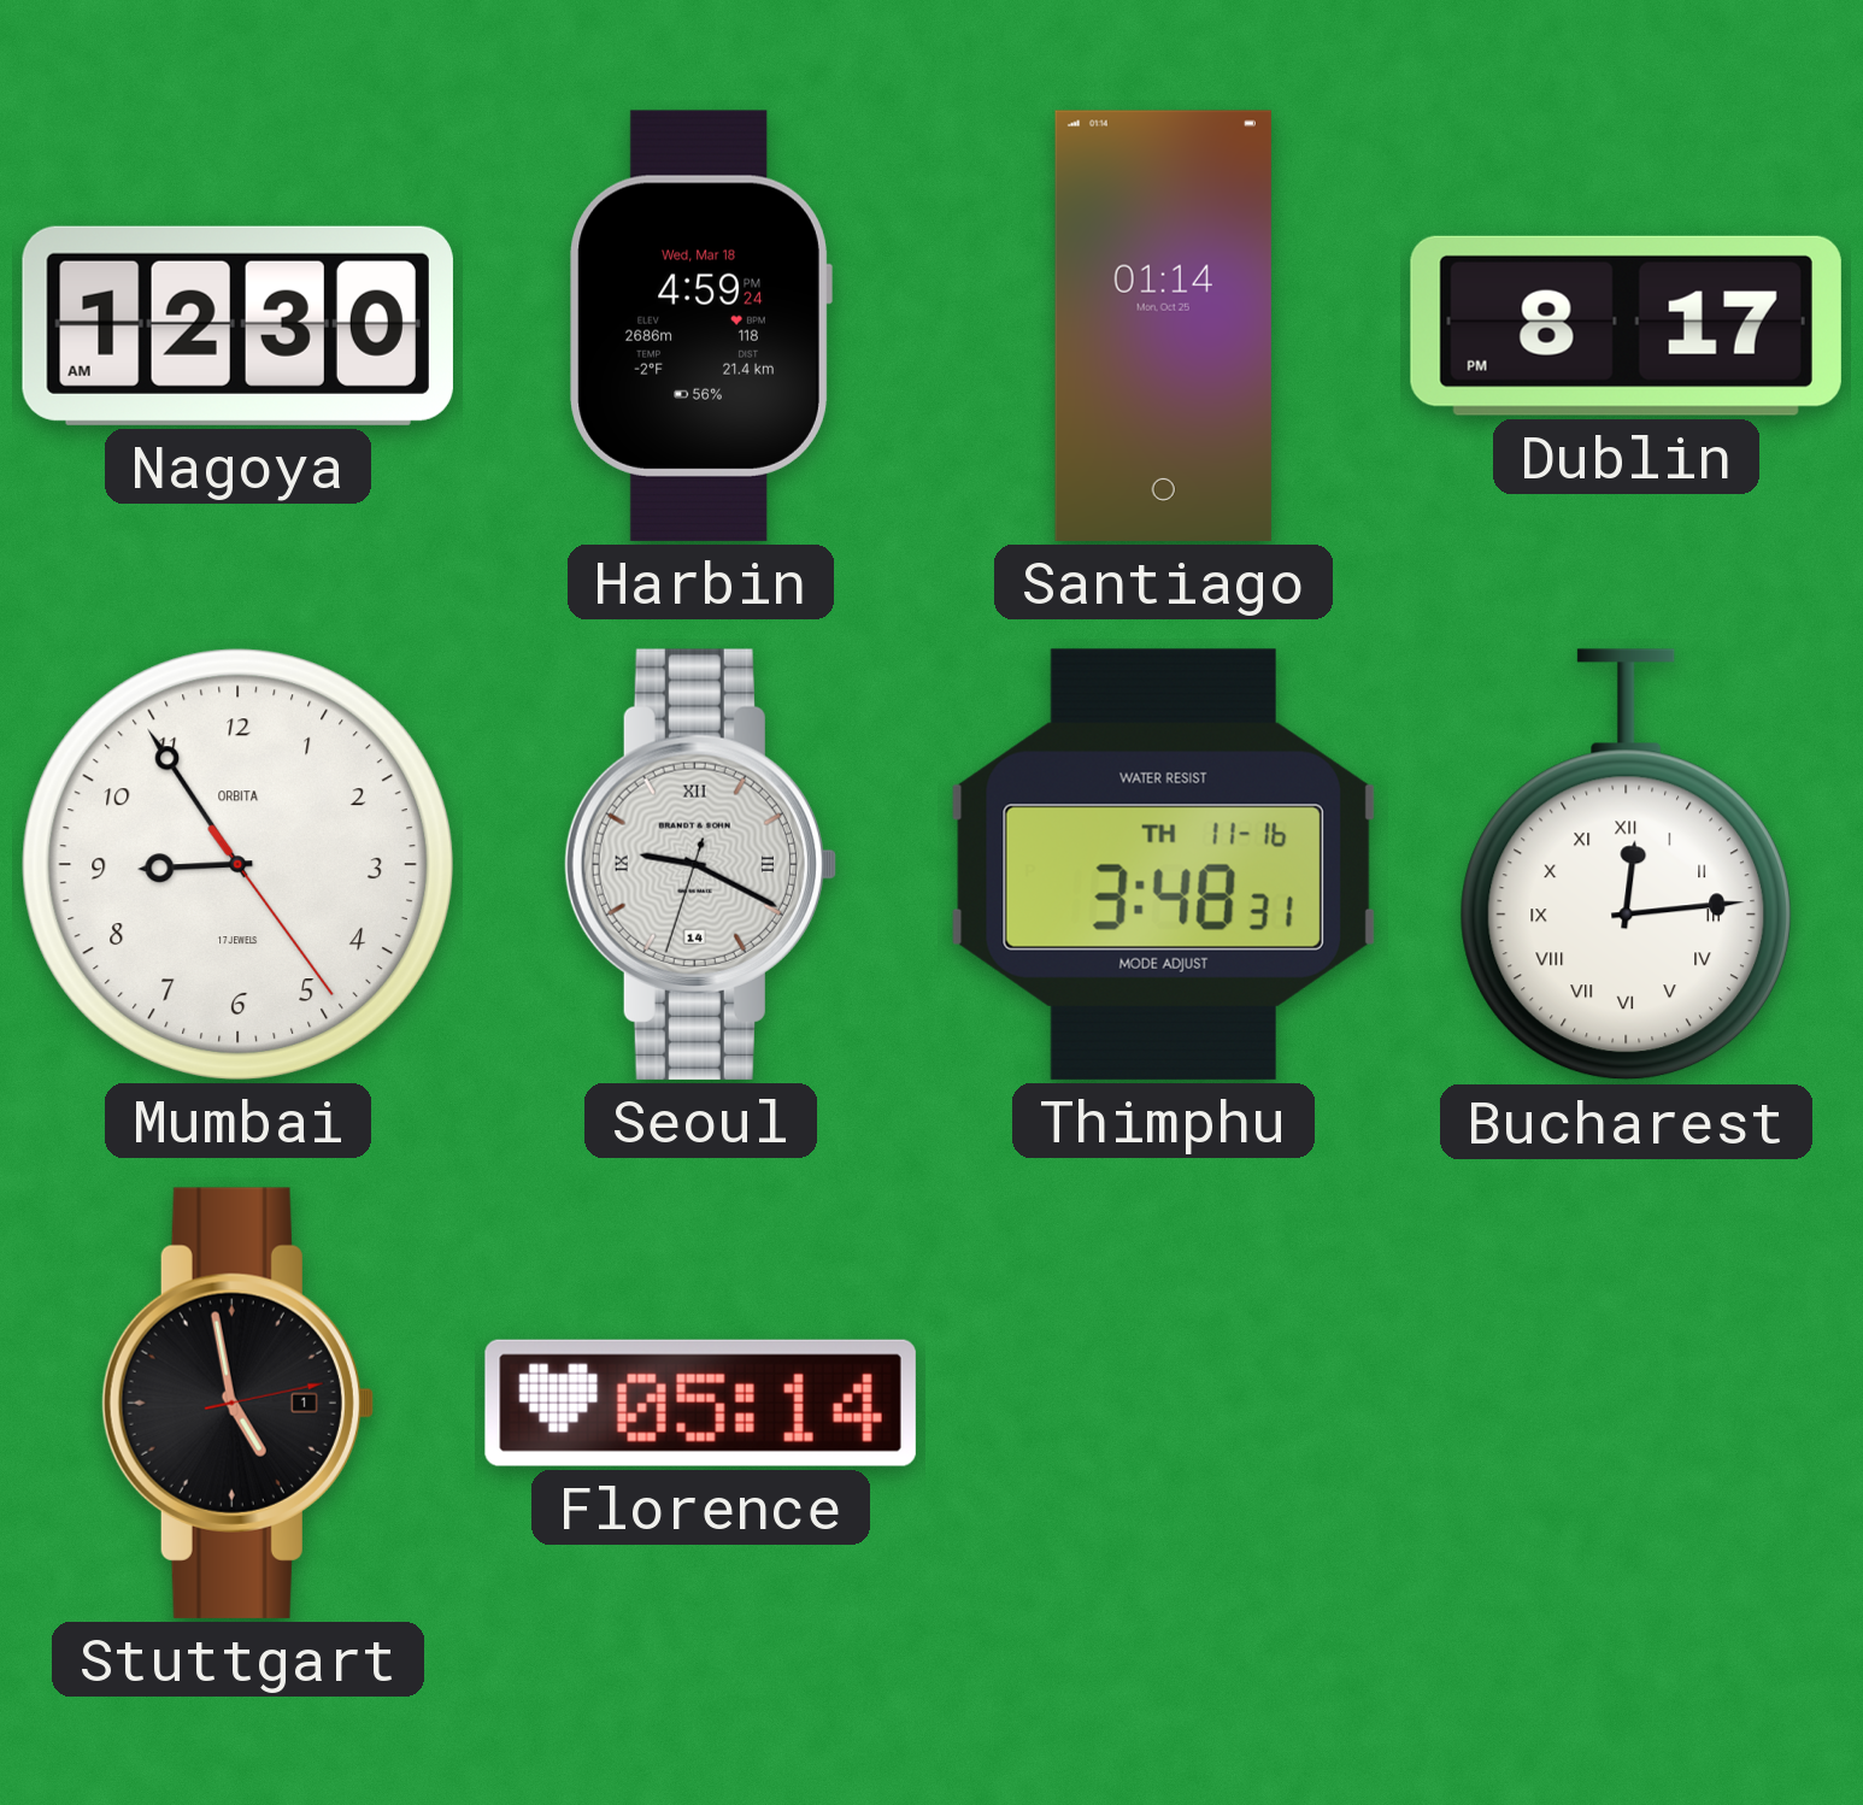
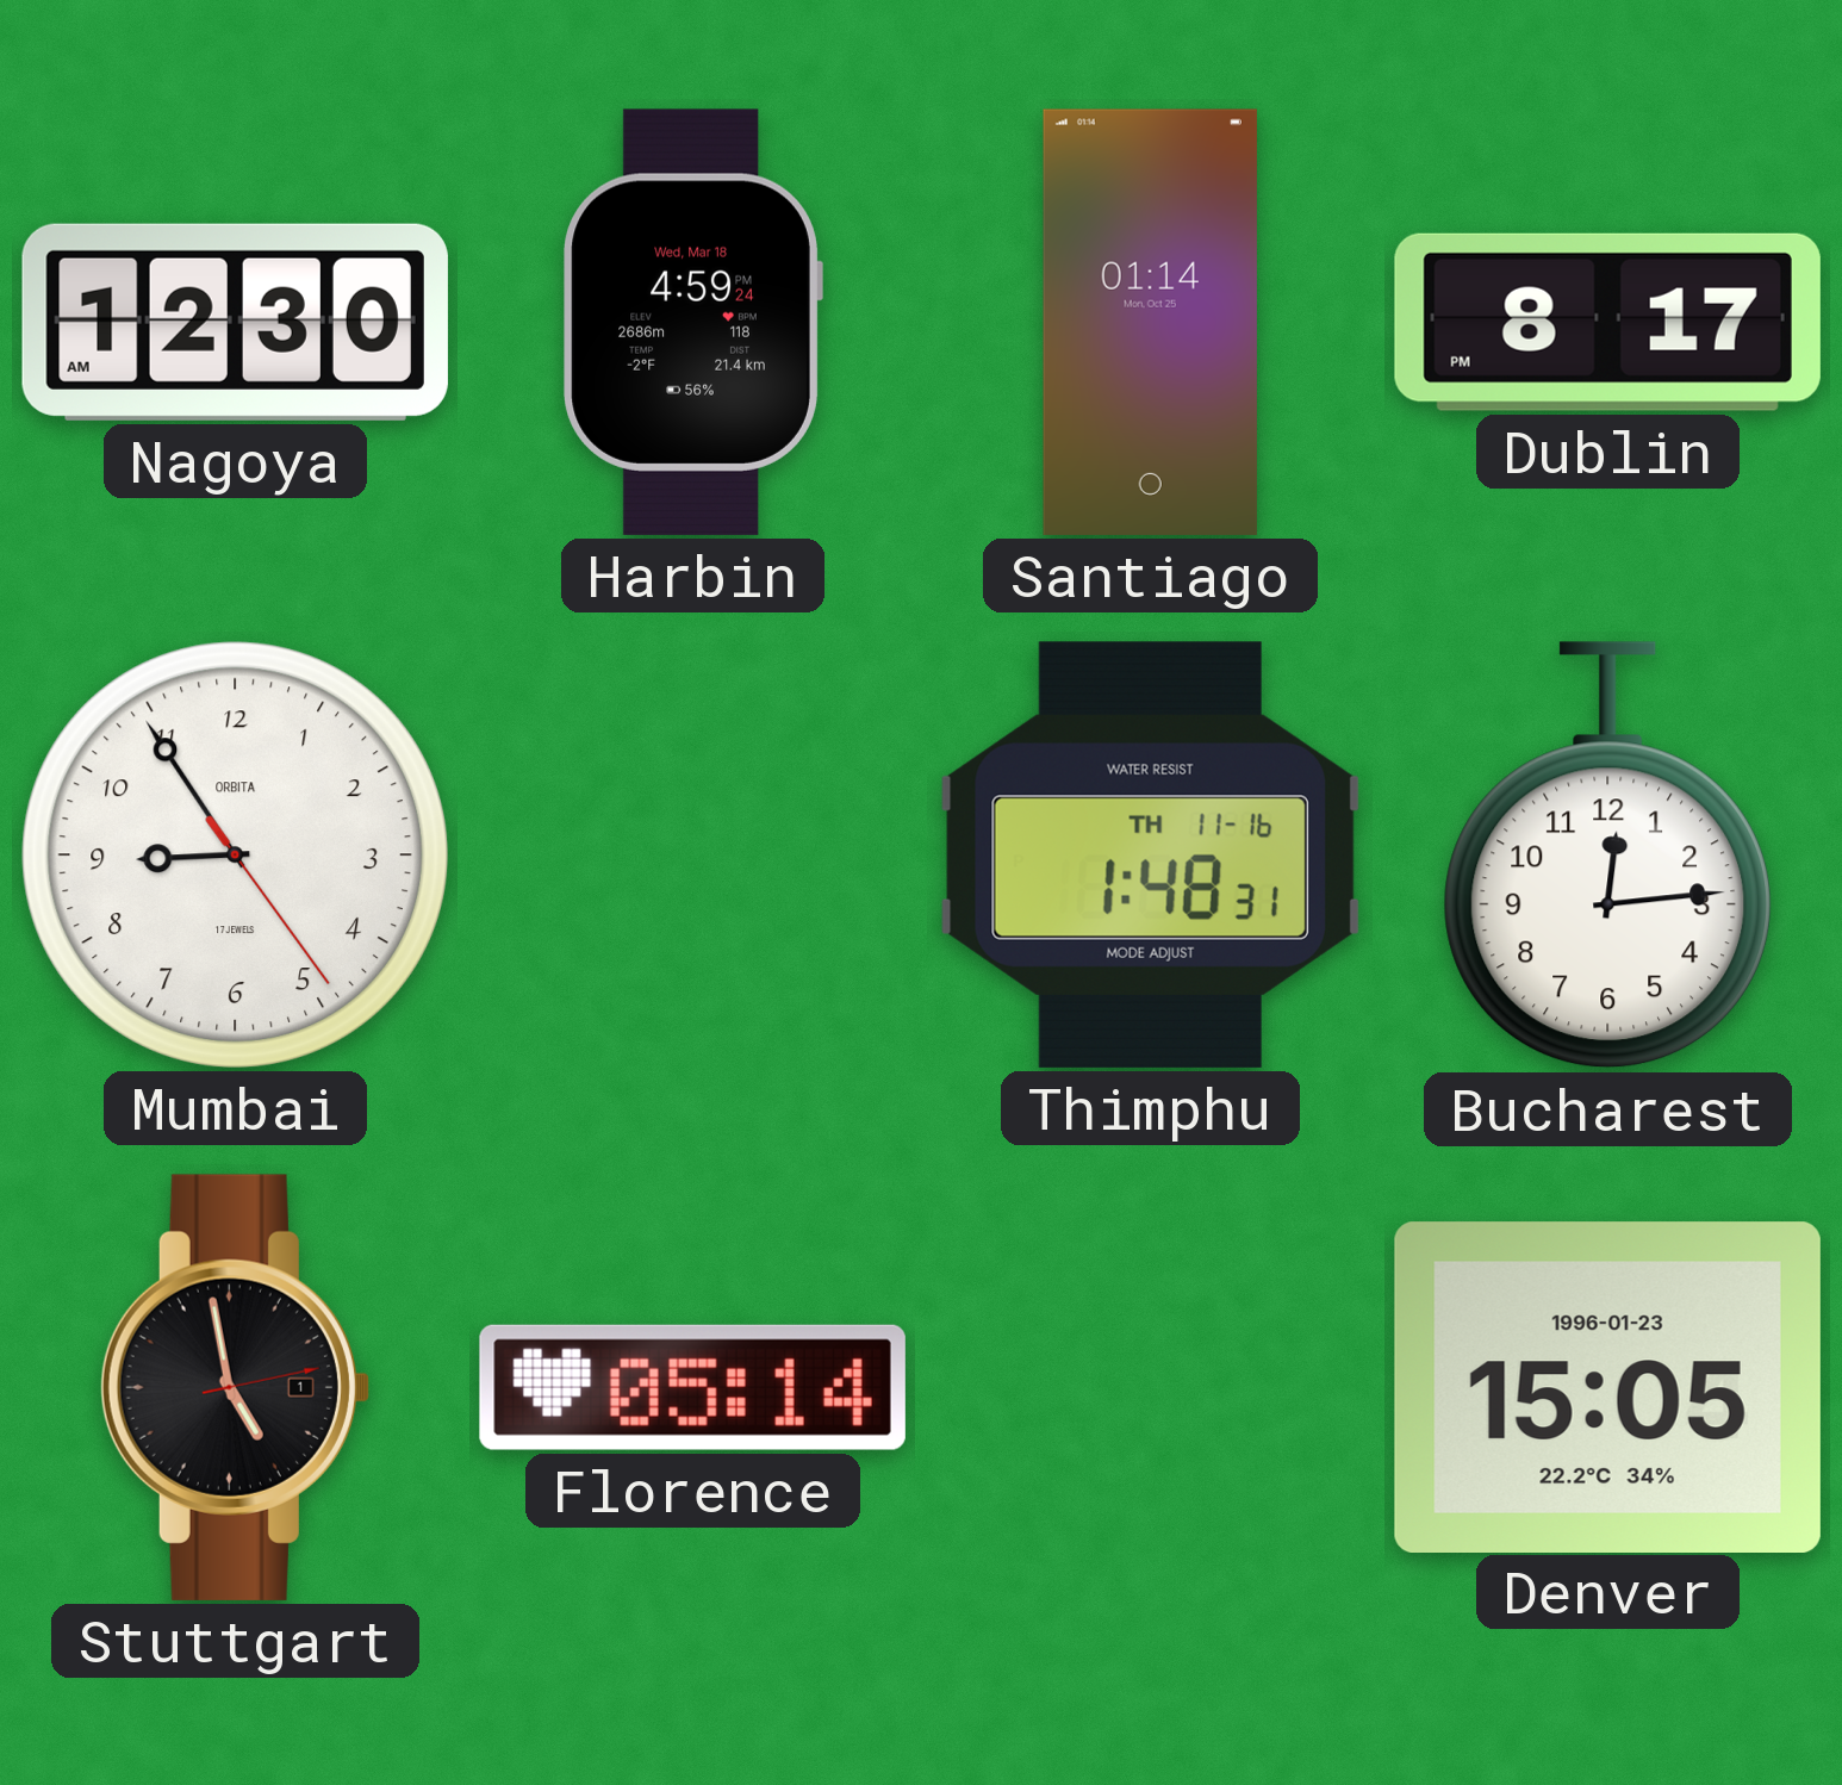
Seoul: 9:19 -> none (700, 864)
Thimphu: 3:48 -> 1:48 (1150, 854)
Bucharest numerals: Roman -> Arabic (1607, 856)
Denver: none -> 15:05 (1607, 1387)
